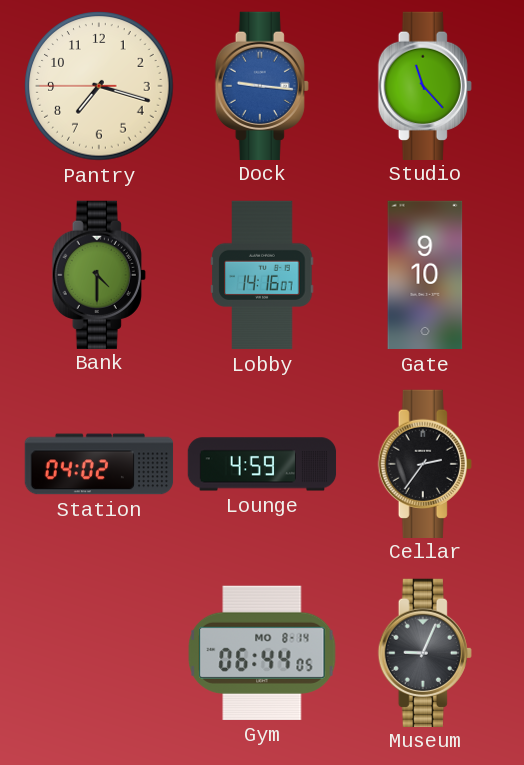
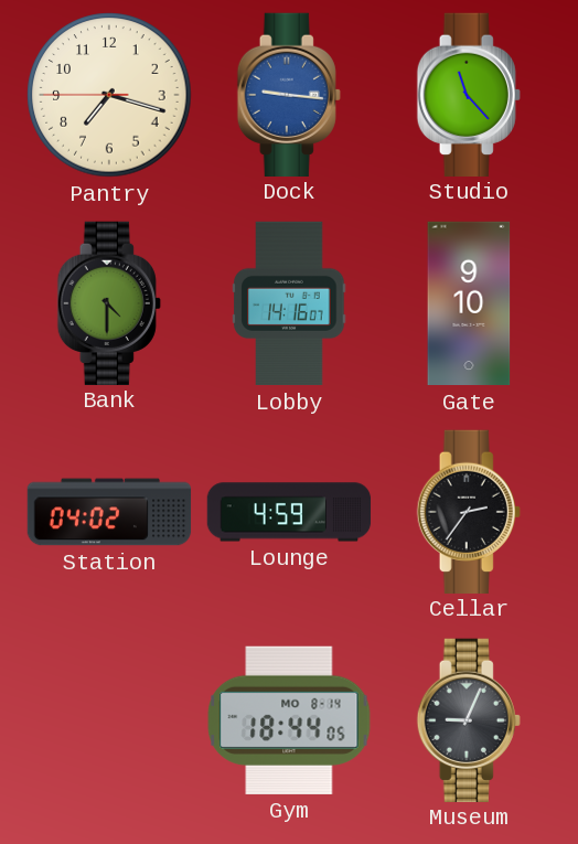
Gym: 06:44 -> 18:44 (289, 720)
